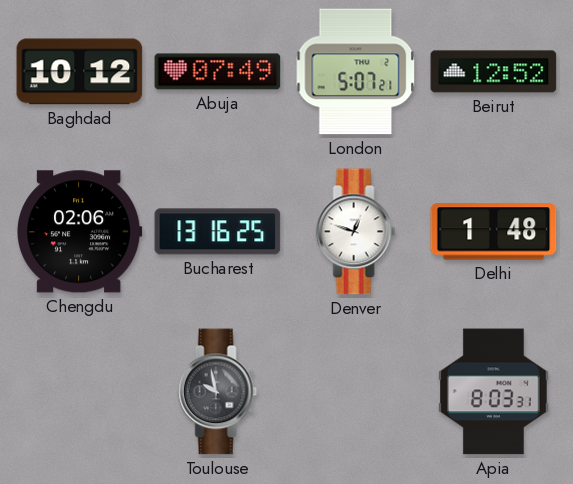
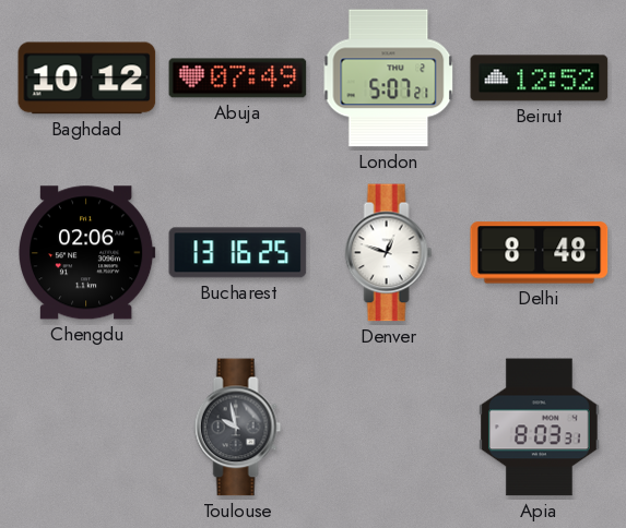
Delhi: 1:48 -> 8:48 (540, 253)
